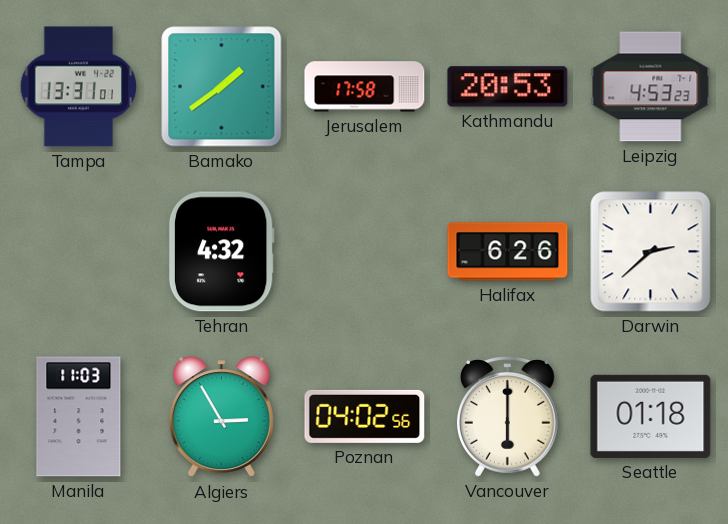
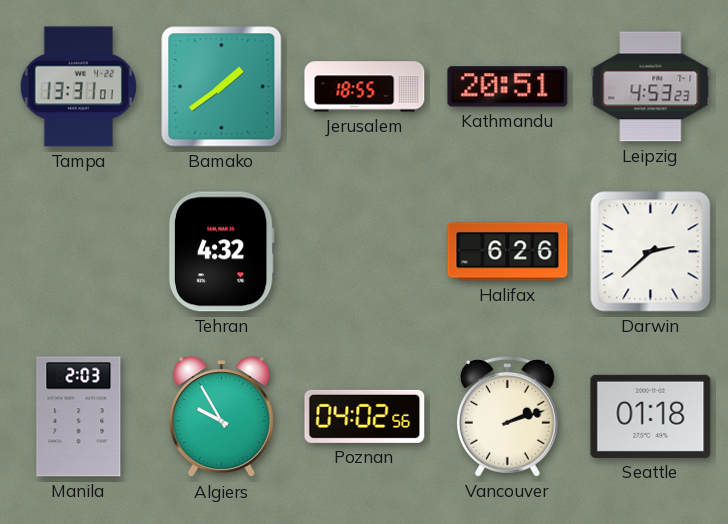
Jerusalem: 17:58 -> 18:55 (365, 87)
Kathmandu: 20:53 -> 20:51 (508, 87)
Manila: 11:03 -> 2:03 (79, 417)
Algiers: 2:55 -> 9:55 (221, 417)
Vancouver: 6:00 -> 2:12 (508, 417)
